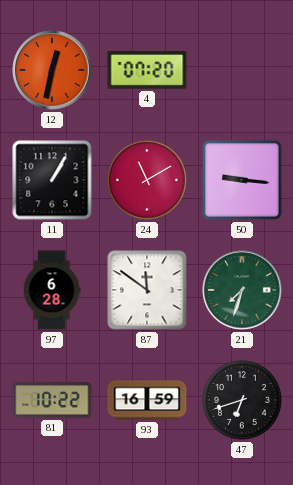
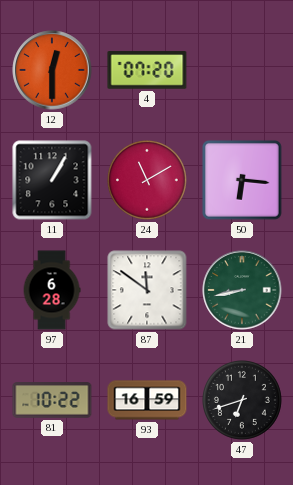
12: 12:32 -> 12:30 (52, 70)
50: 9:16 -> 6:16 (242, 180)
21: 7:33 -> 8:43 (242, 290)
